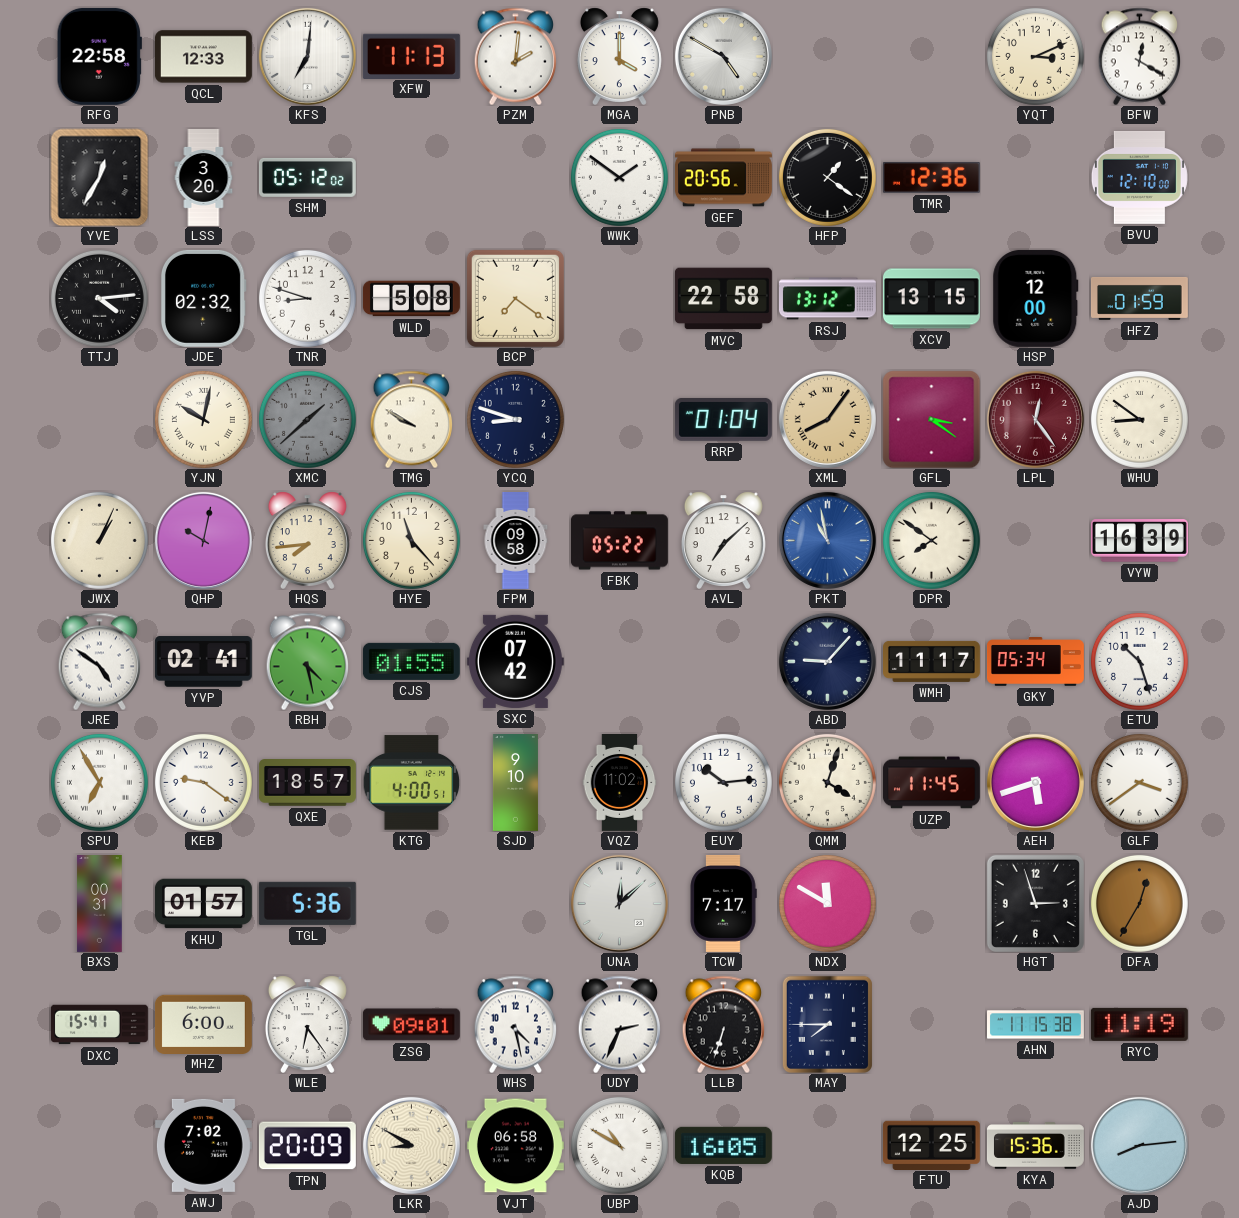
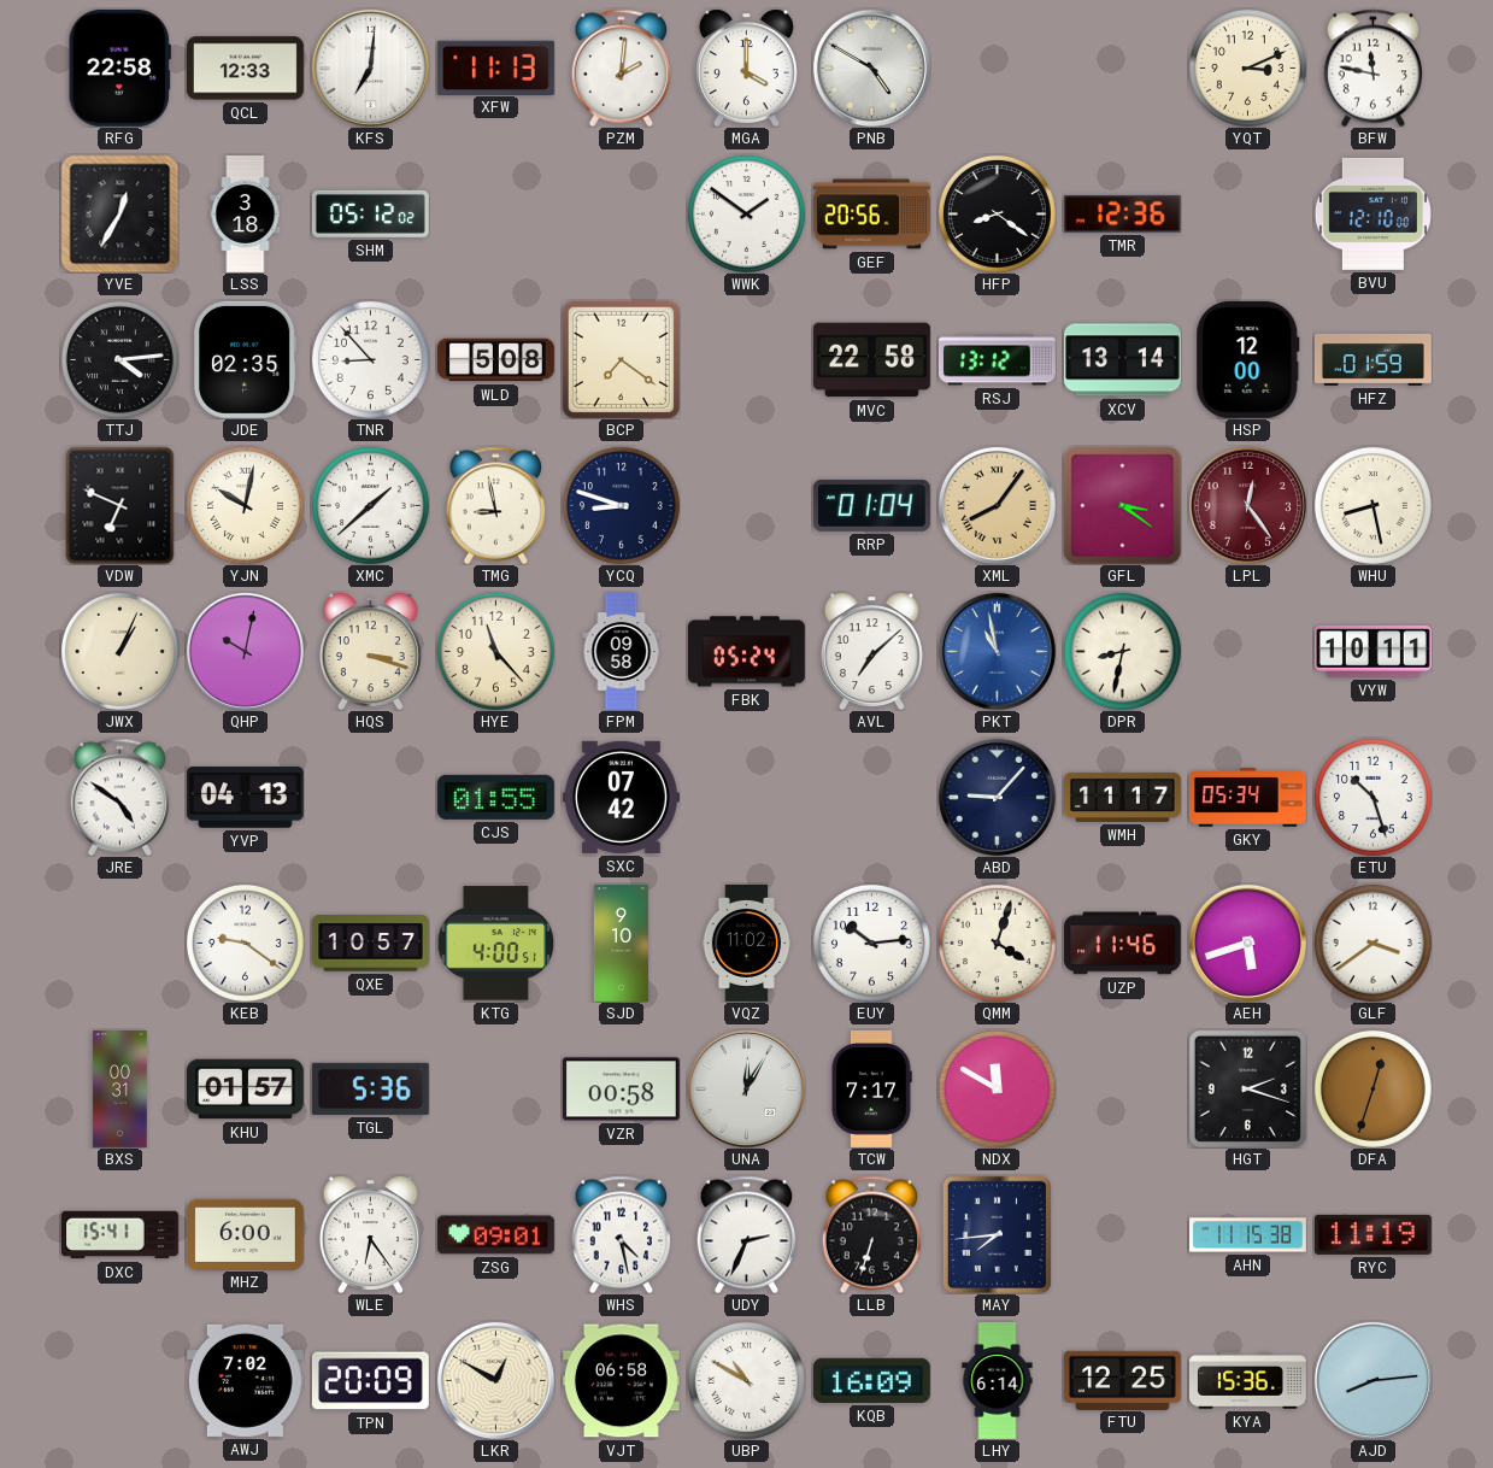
BFW: 12:20 -> 11:47 (1372, 67)
LSS: 3:20 -> 3:18 (246, 215)
HFP: 1:21 -> 8:21 (997, 213)
JDE: 02:32 -> 02:35 (245, 359)
TNR: 8:48 -> 8:53 (370, 359)
XCV: 13:15 -> 13:14 (1122, 360)
VDW: none -> 6:49 (121, 505)
XMC dial: grey -> white (370, 505)
TMG: 9:50 -> 8:58 (495, 505)
WHU: 8:51 -> 8:28 (1372, 505)
HQS: 7:44 -> 3:18 (370, 651)
FBK: 05:22 -> 05:24 (746, 652)
DPR: 7:51 -> 8:32 (1122, 651)
VYW: 16:39 -> 10:11 (1372, 652)
YVP: 02:41 -> 04:13 (245, 798)
RBH: 4:28 -> none (307, 661)
SPU: 6:55 -> none (99, 782)
QXE: 18:57 -> 10:57 (370, 944)
UZP: 11:45 -> 11:46 (1122, 944)
VZR: none -> 00:58 (621, 1090)
UNA: 12:08 -> 12:05 (746, 1088)
HGT: 2:57 -> 2:18 (1247, 1088)
DFA: 12:35 -> 12:33 (1372, 1088)
MAY: 7:45 -> 7:44 (997, 1234)
LKR: 8:50 -> 12:50 (495, 1380)
KQB: 16:05 -> 16:09 (871, 1380)
LHY: none -> 6:14 (998, 1381)
